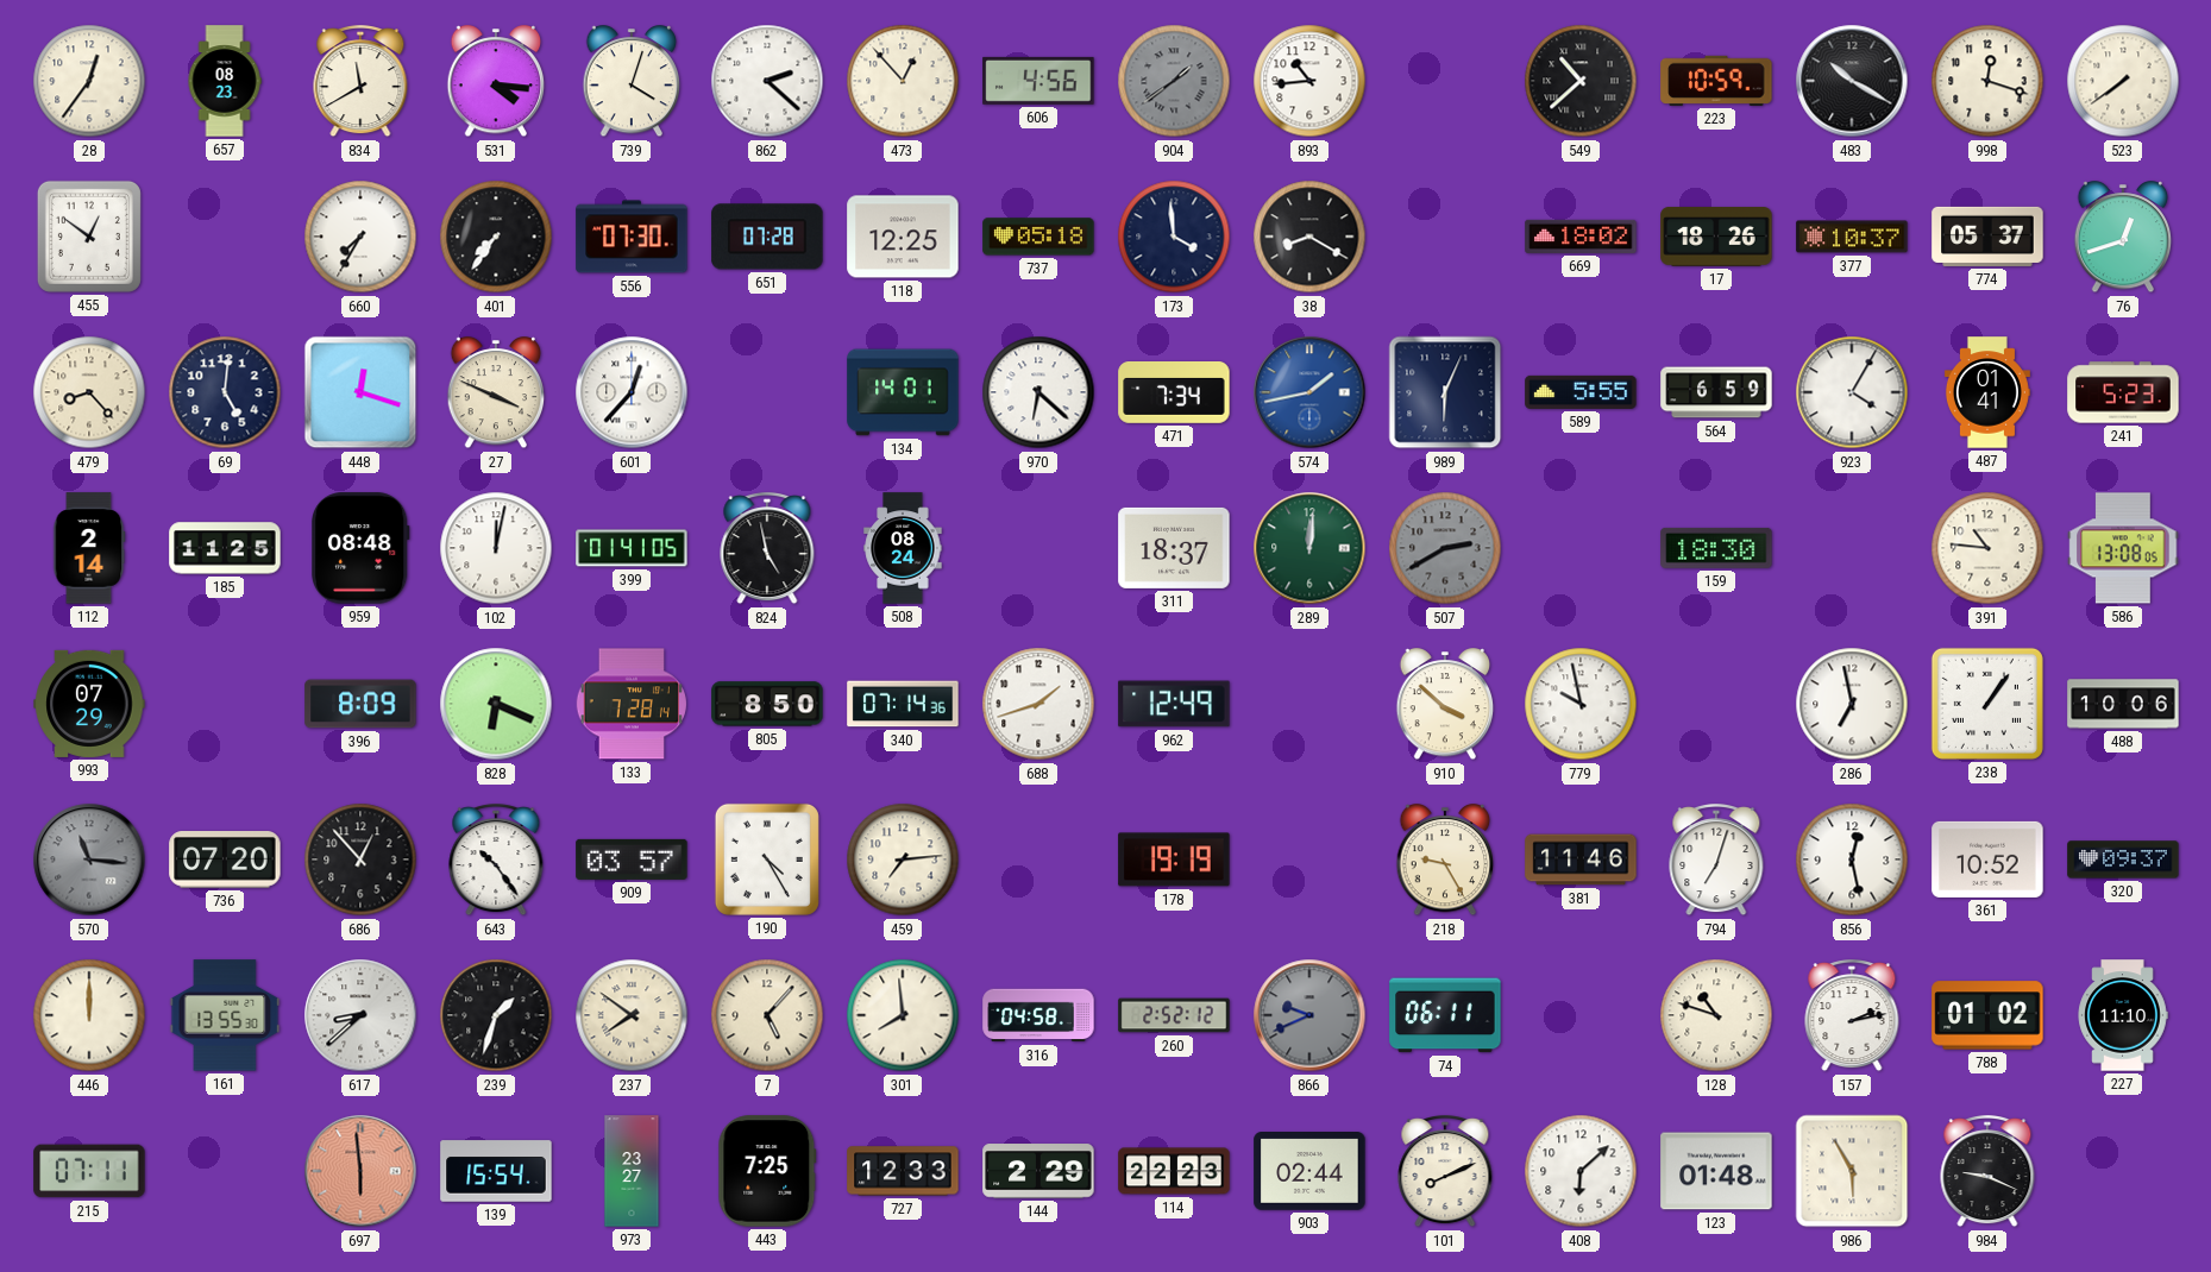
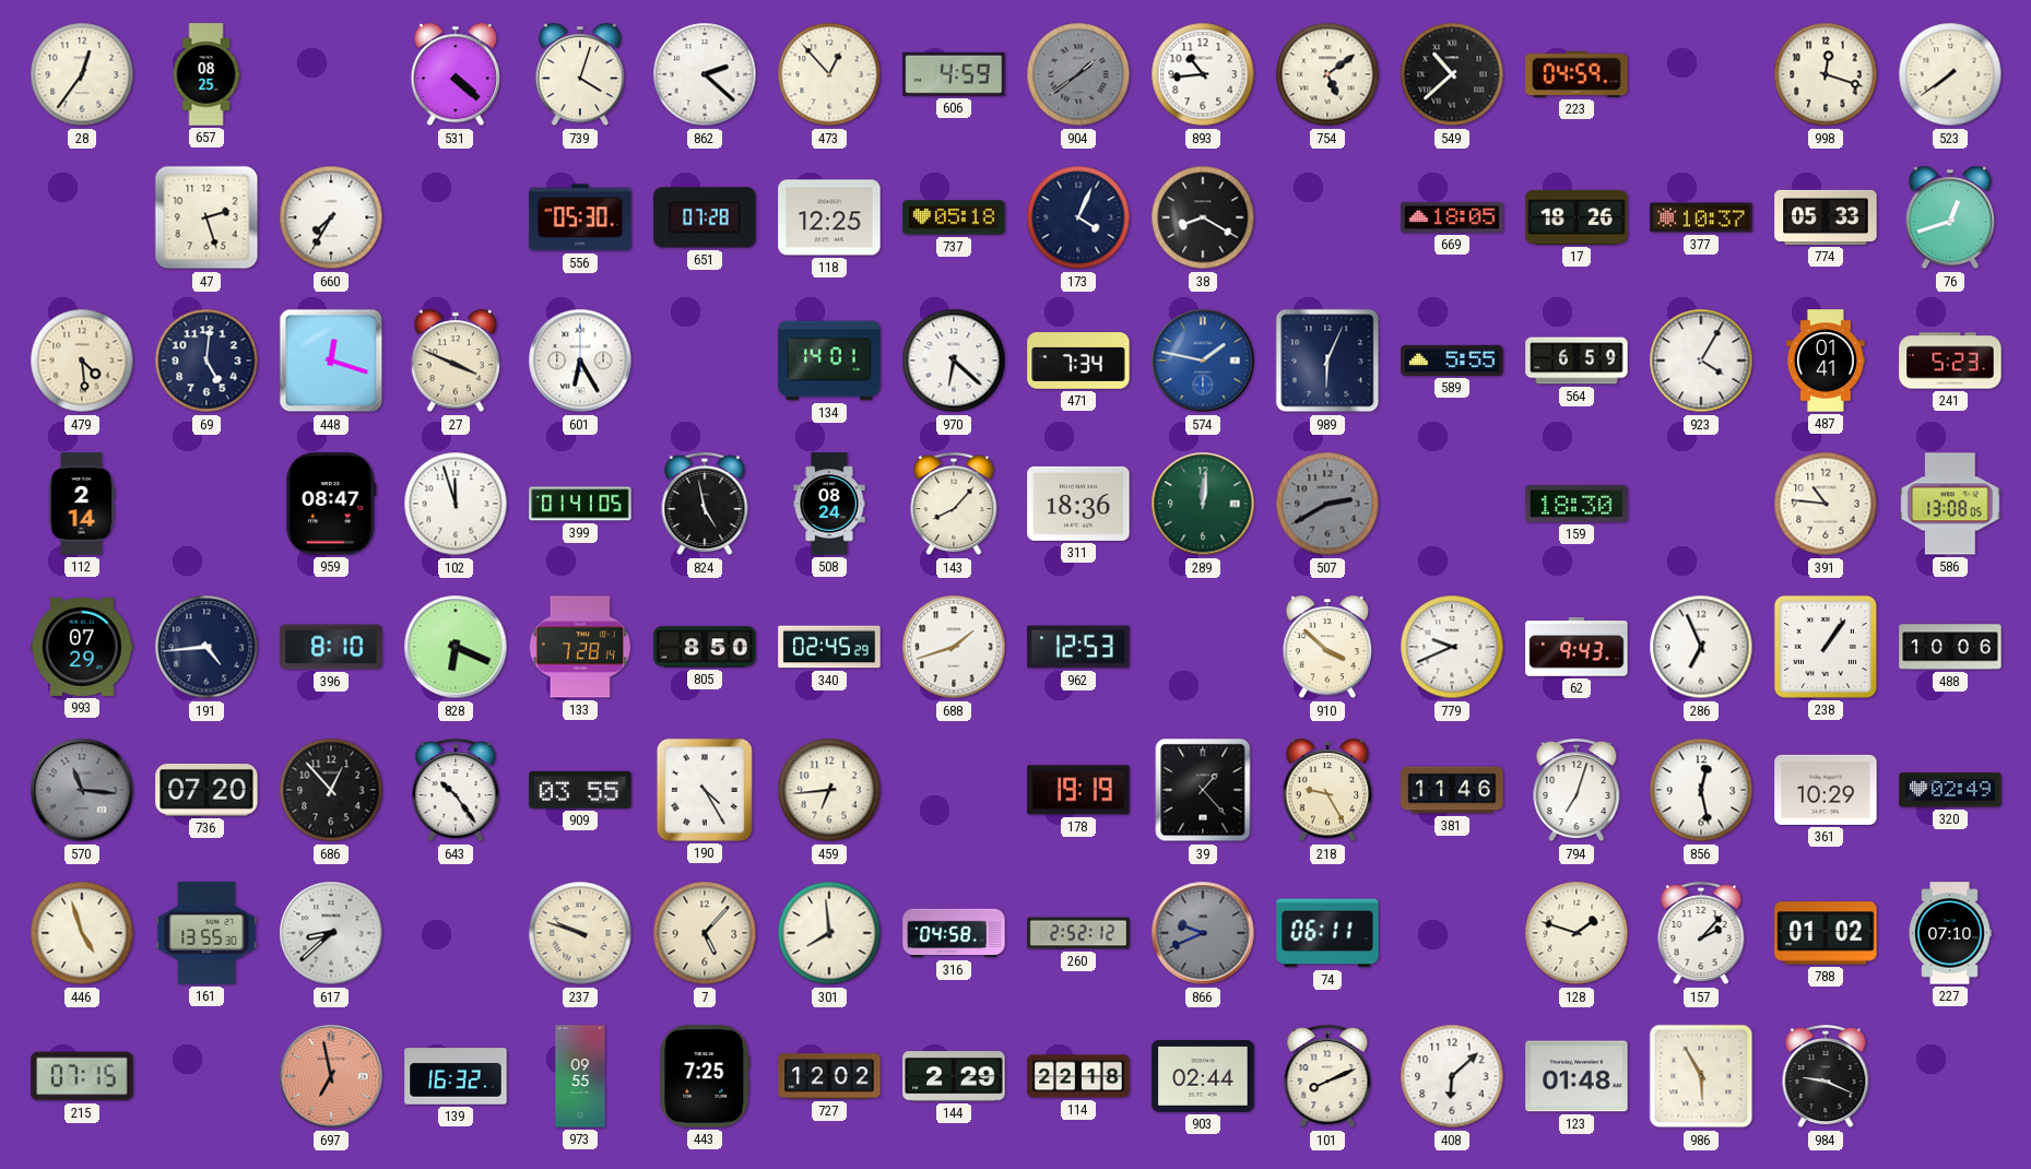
657: 08:23 -> 08:25 (206, 74)
834: 11:40 -> none (360, 82)
531: 4:16 -> 4:22 (456, 75)
606: 4:56 -> 4:59 (954, 74)
754: none -> 5:09 (1327, 74)
223: 10:59 -> 04:59 (1577, 74)
483: 10:20 -> none (1852, 81)
455: 12:51 -> none (89, 237)
47: none -> 2:27 (206, 217)
401: 7:36 -> none (496, 237)
556: 07:30 -> 05:30 (580, 217)
173: 3:59 -> 4:04 (1078, 217)
669: 18:02 -> 18:05 (1452, 217)
774: 05:37 -> 05:33 (1826, 217)
479: 8:23 -> 4:29 (82, 361)
601: 12:37 -> 6:25 (580, 361)
574: 1:43 -> 1:47 (1203, 361)
185: 11:25 -> none (225, 548)
959: 08:48 -> 08:47 (331, 504)
102: 12:02 -> 11:57 (456, 504)
143: none -> 8:07 (954, 505)
311: 18:37 -> 18:36 (1078, 504)
191: none -> 4:44 (206, 647)
396: 8:09 -> 8:10 (331, 647)
340: 07:14 -> 02:45 (829, 647)
962: 12:49 -> 12:53 (1078, 647)
779: 9:58 -> 9:41 (1452, 647)
62: none -> 9:43 (1577, 647)
286: 6:58 -> 6:56 (1701, 647)
909: 03:57 -> 03:55 (580, 790)
459: 7:14 -> 6:44 (829, 790)
39: none -> 1:23 (1203, 790)
361: 10:52 -> 10:29 (1826, 790)
320: 09:37 -> 02:49 (1950, 790)
446: 12:00 -> 4:57 (82, 933)
239: 1:33 -> none (496, 1015)
237: 7:51 -> 9:48 (580, 933)
128: 10:48 -> 1:48 (1577, 933)
157: 2:13 -> 2:07 (1701, 934)
227: 11:10 -> 07:10 (1950, 933)
215: 07:11 -> 07:15 (82, 1076)
697: 5:59 -> 6:58 (331, 1076)
139: 15:54 -> 16:32 (456, 1076)
973: 23:27 -> 09:55 (580, 1076)
727: 12:33 -> 12:02 (829, 1076)
114: 22:23 -> 22:18 (1078, 1076)
